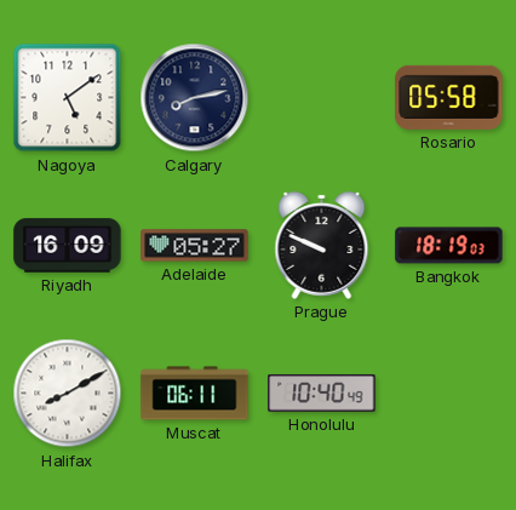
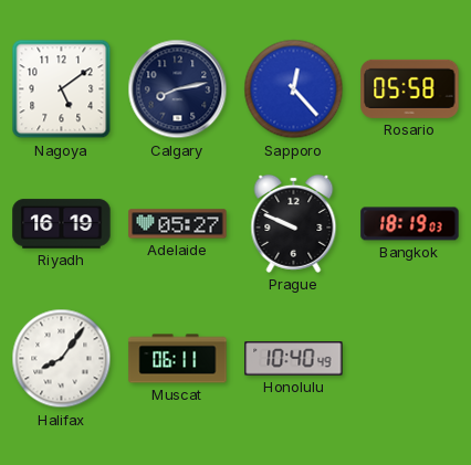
Sapporo: none -> 12:23 (294, 89)
Riyadh: 16:09 -> 16:19 (62, 224)
Halifax: 8:10 -> 8:06 (62, 359)
